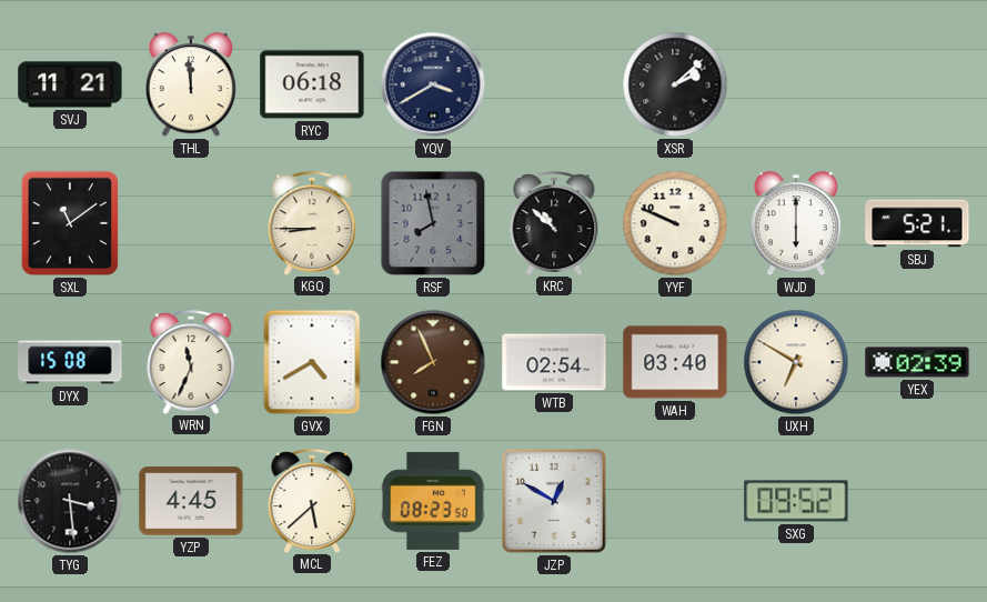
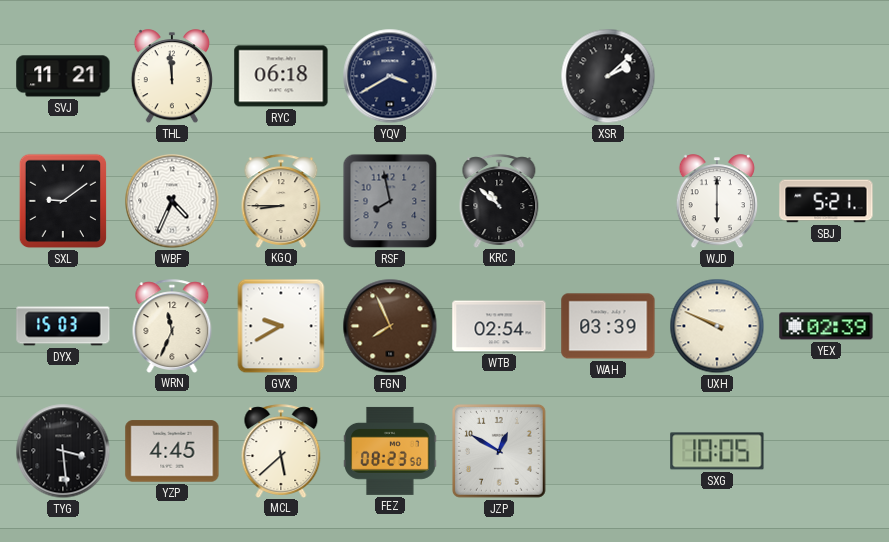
SXL: 11:09 -> 9:09 (62, 201)
WBF: none -> 4:34 (172, 201)
YYF: 9:49 -> none (675, 223)
DYX: 15:08 -> 15:03 (63, 326)
GVX: 4:40 -> 9:40 (281, 326)
WAH: 03:40 -> 03:39 (608, 326)
UXH: 6:50 -> 9:49 (717, 326)
SXG: 09:52 -> 10:05 (717, 451)
